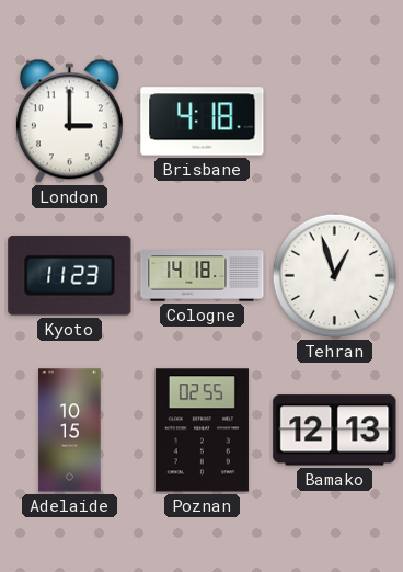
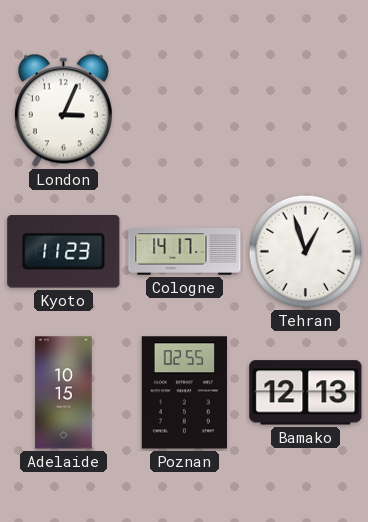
London: 3:00 -> 3:04 (63, 111)
Brisbane: 4:18 -> none (203, 122)
Cologne: 14:18 -> 14:17 (185, 252)
